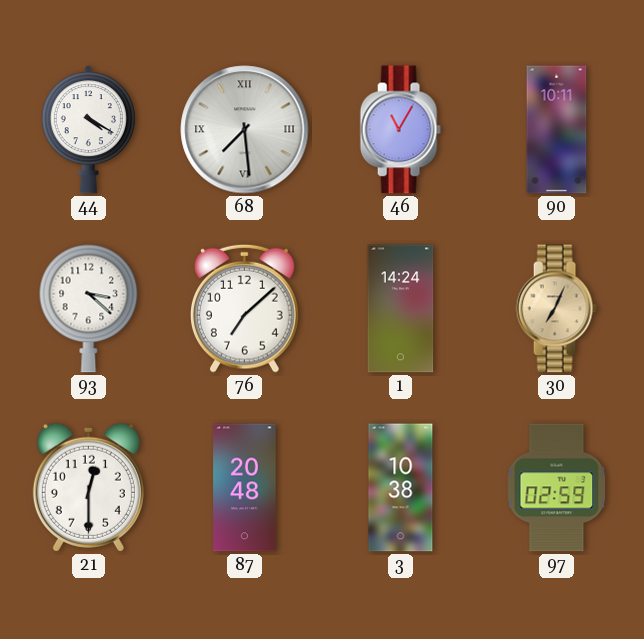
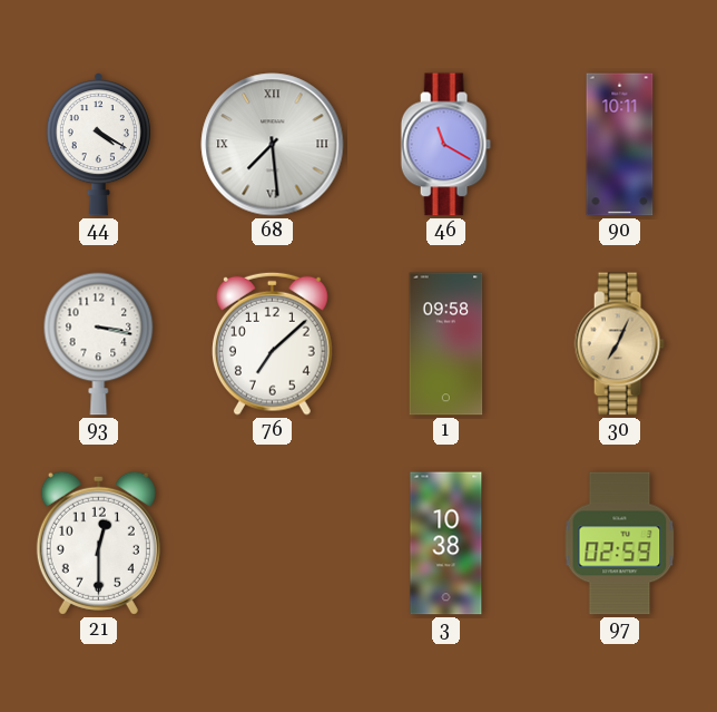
46: 11:05 -> 11:20 (445, 145)
93: 3:22 -> 3:17 (99, 343)
1: 14:24 -> 09:58 (446, 344)
87: 20:48 -> none (245, 488)
